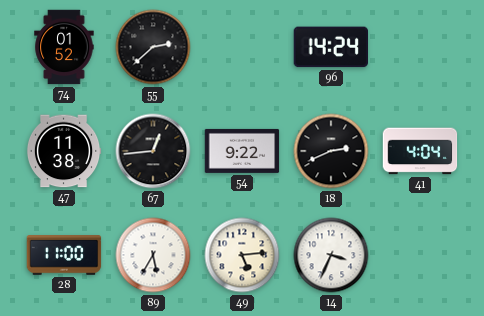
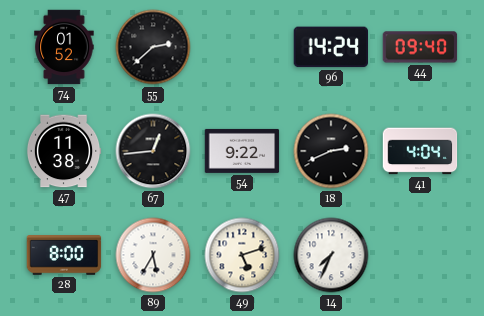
44: none -> 09:40 (420, 47)
28: 11:00 -> 8:00 (64, 255)
49: 5:14 -> 5:12 (242, 255)
14: 3:34 -> 7:34 (331, 255)
